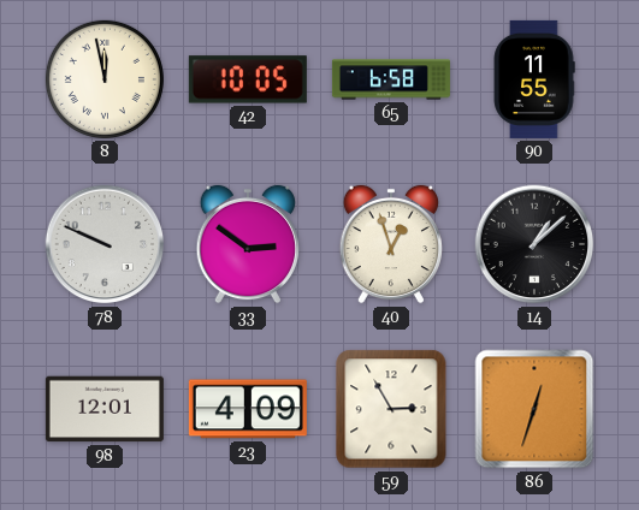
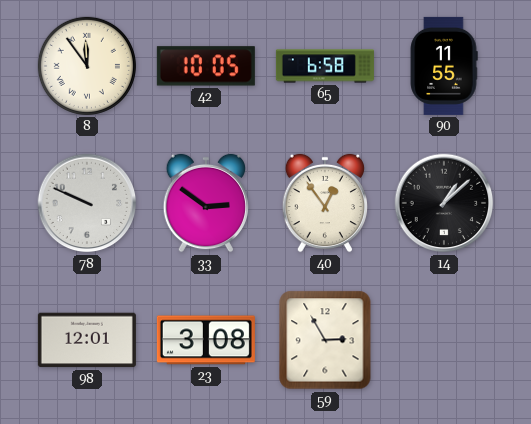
8: 11:58 -> 11:54 (87, 66)
40: 12:57 -> 12:54 (324, 203)
23: 4:09 -> 3:08 (206, 340)
86: 12:33 -> none (534, 409)
